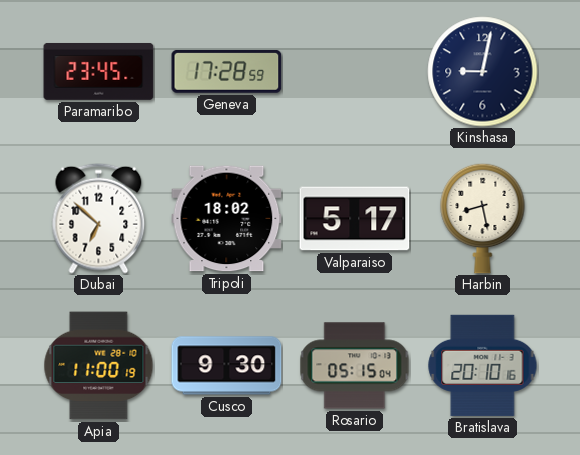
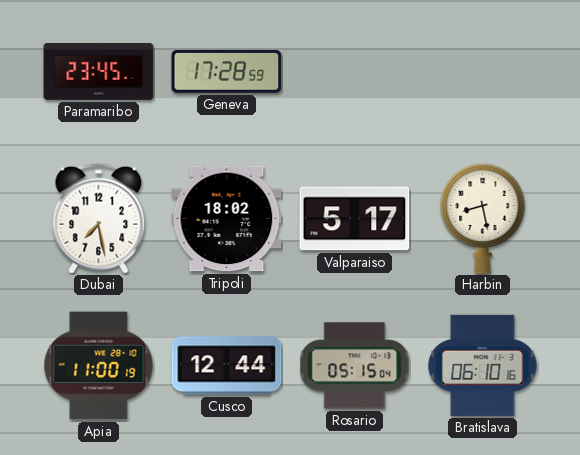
Kinshasa: 9:02 -> none (483, 72)
Dubai: 6:52 -> 7:28 (99, 218)
Cusco: 9:30 -> 12:44 (227, 366)
Bratislava: 20:10 -> 06:10 (483, 365)
